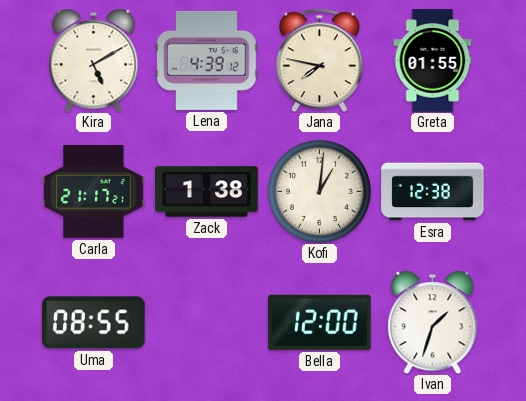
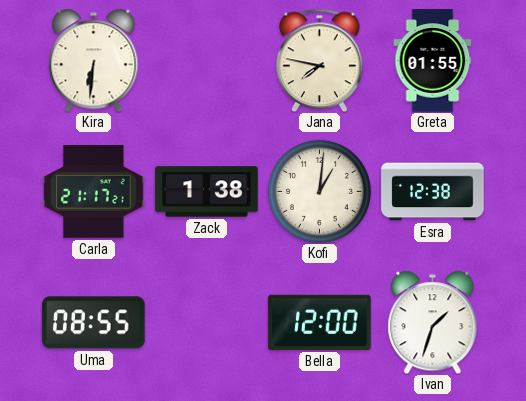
Kira: 5:10 -> 6:31 (94, 60)
Lena: 4:39 -> none (207, 60)
